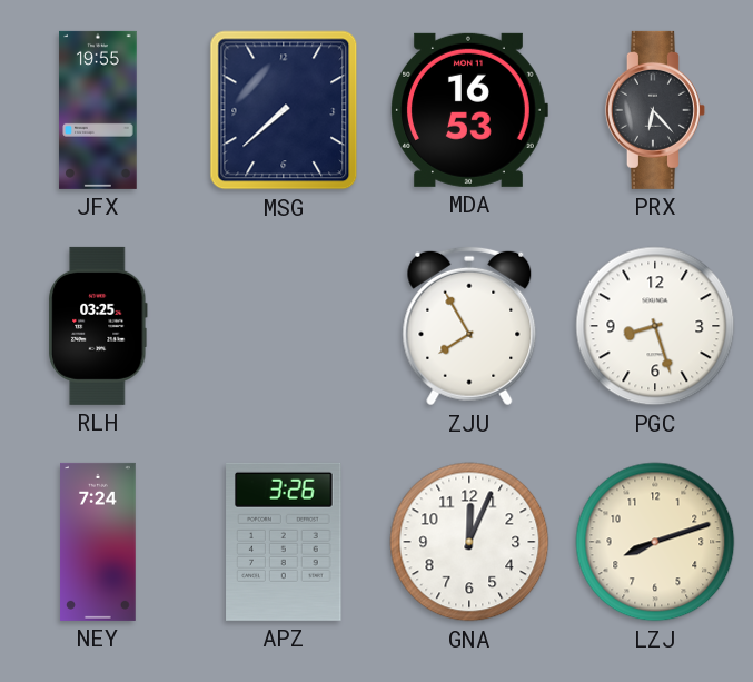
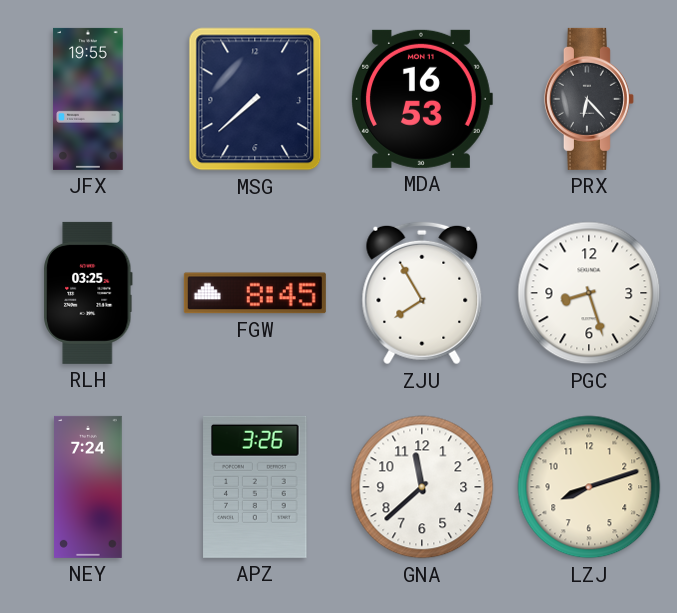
FGW: none -> 8:45 (255, 293)
GNA: 12:04 -> 11:38 (422, 487)
